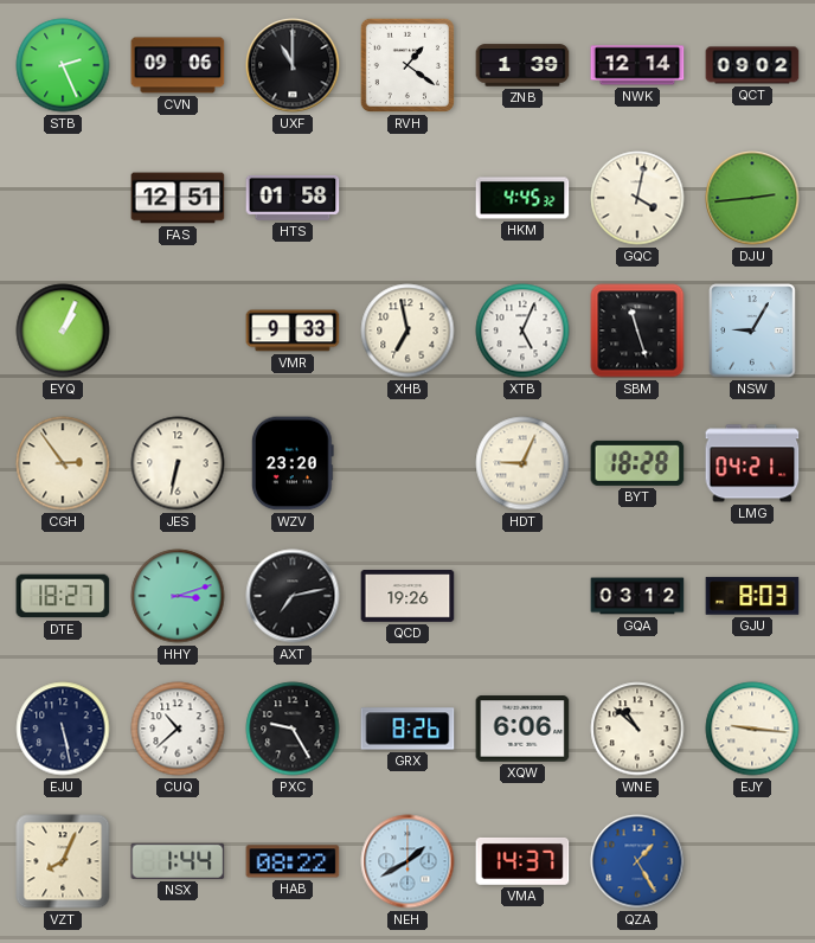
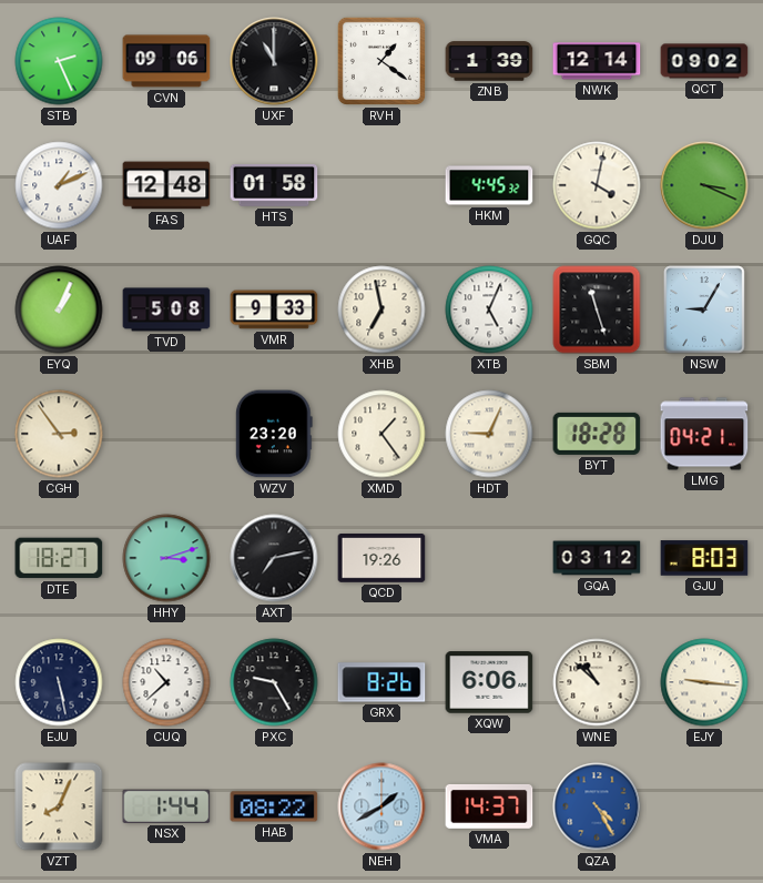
UAF: none -> 1:11 (59, 185)
FAS: 12:51 -> 12:48 (166, 185)
DJU: 2:44 -> 3:19 (704, 185)
TVD: none -> 5:08 (166, 309)
JES: 6:32 -> none (178, 463)
XMD: none -> 1:24 (381, 434)
QZA: 1:25 -> 4:25 (597, 806)
